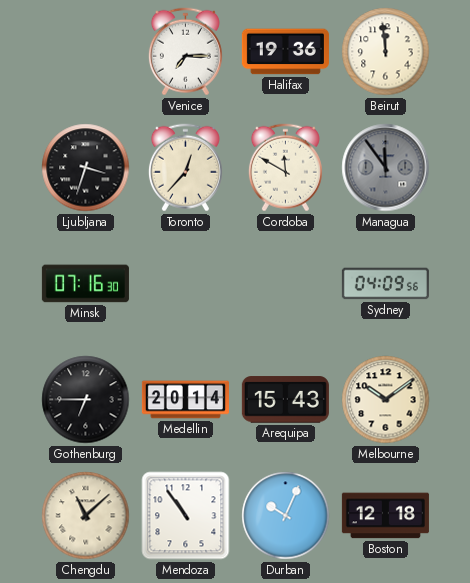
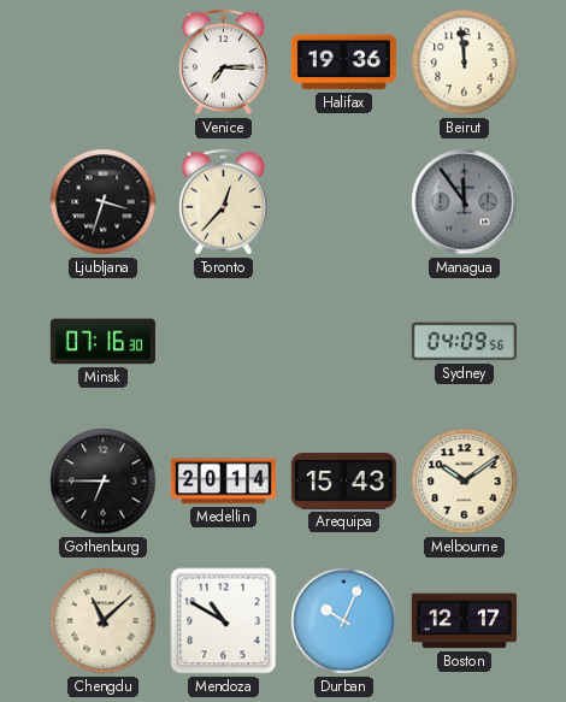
Cordoba: 11:50 -> none (285, 168)
Mendoza: 10:54 -> 10:50 (224, 621)
Boston: 12:18 -> 12:17 (464, 621)
